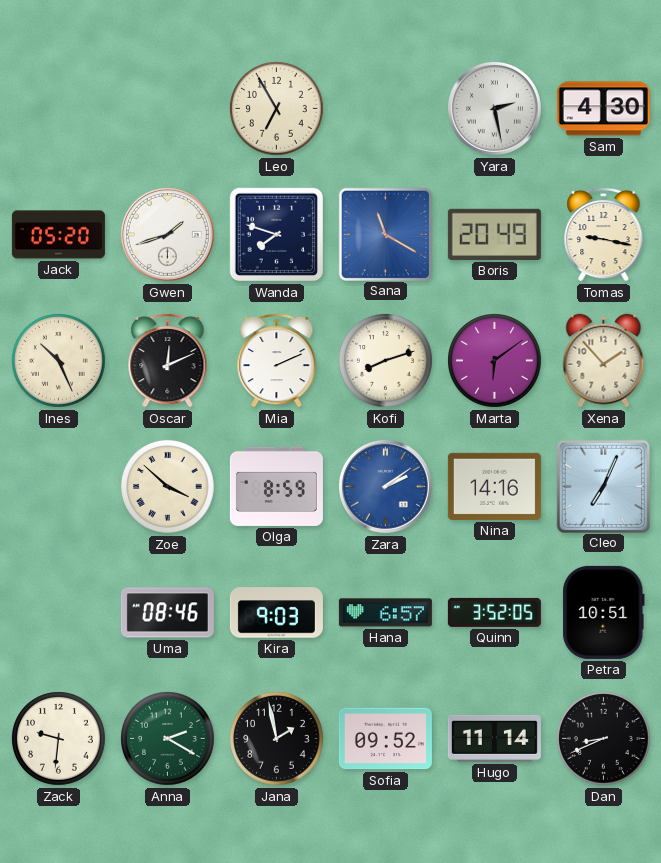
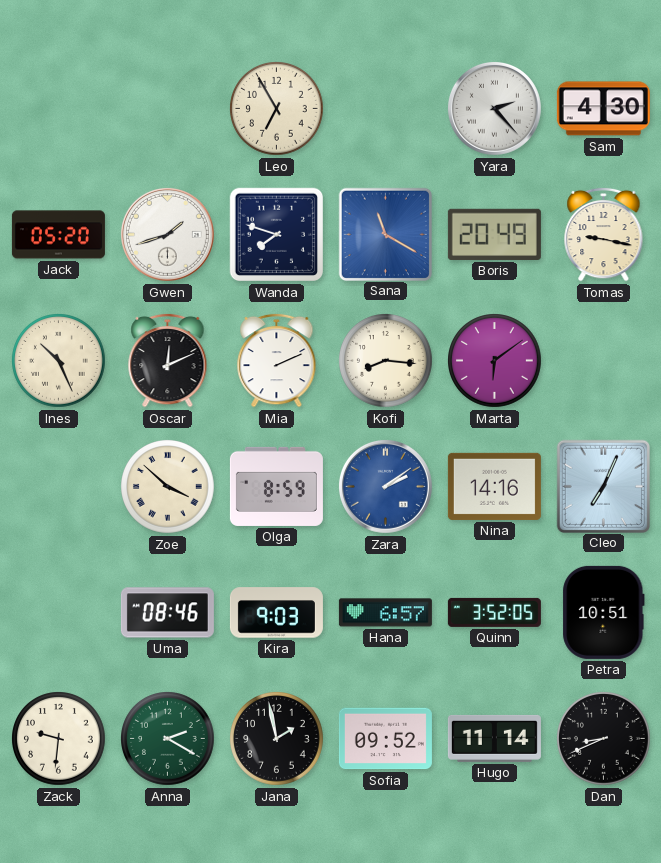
Yara: 2:28 -> 2:23 (494, 108)
Kofi: 8:12 -> 8:16 (386, 361)
Xena: 1:53 -> none (604, 361)
